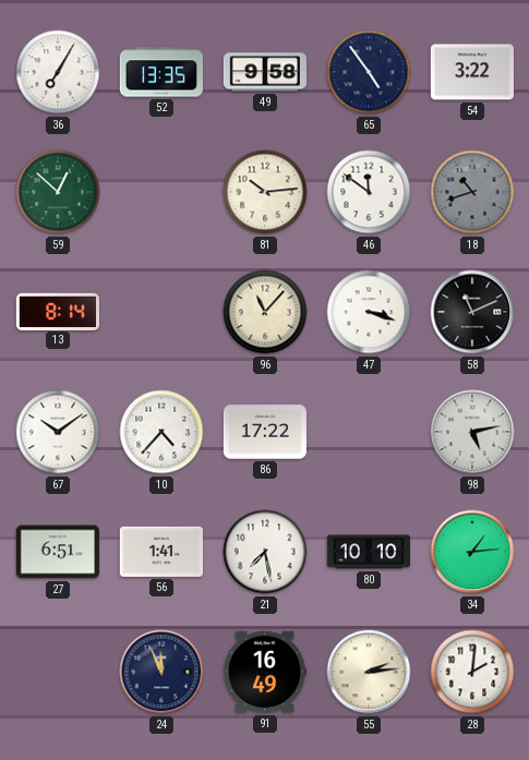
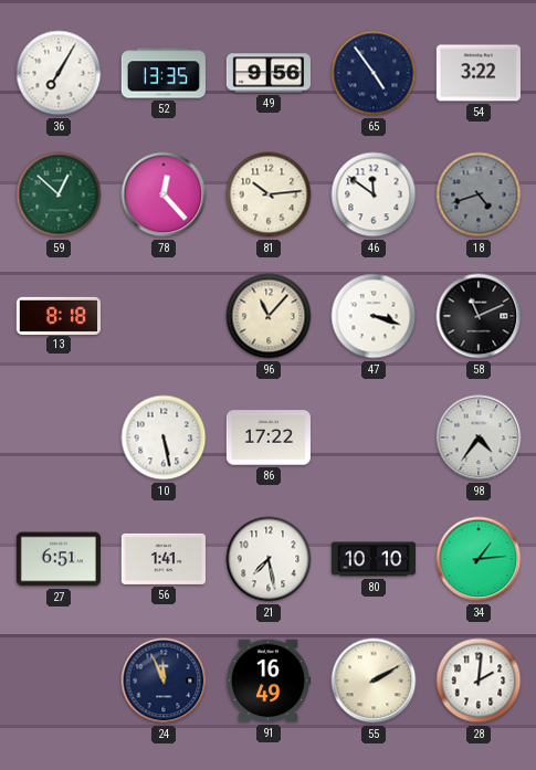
49: 9:58 -> 9:56 (267, 73)
78: none -> 12:23 (164, 194)
18: 10:42 -> 4:42 (479, 194)
13: 8:14 -> 8:18 (57, 315)
67: 10:09 -> none (58, 432)
10: 4:37 -> 5:28 (164, 437)
98: 5:13 -> 4:36 (479, 437)
55: 2:14 -> 2:10 (374, 681)
